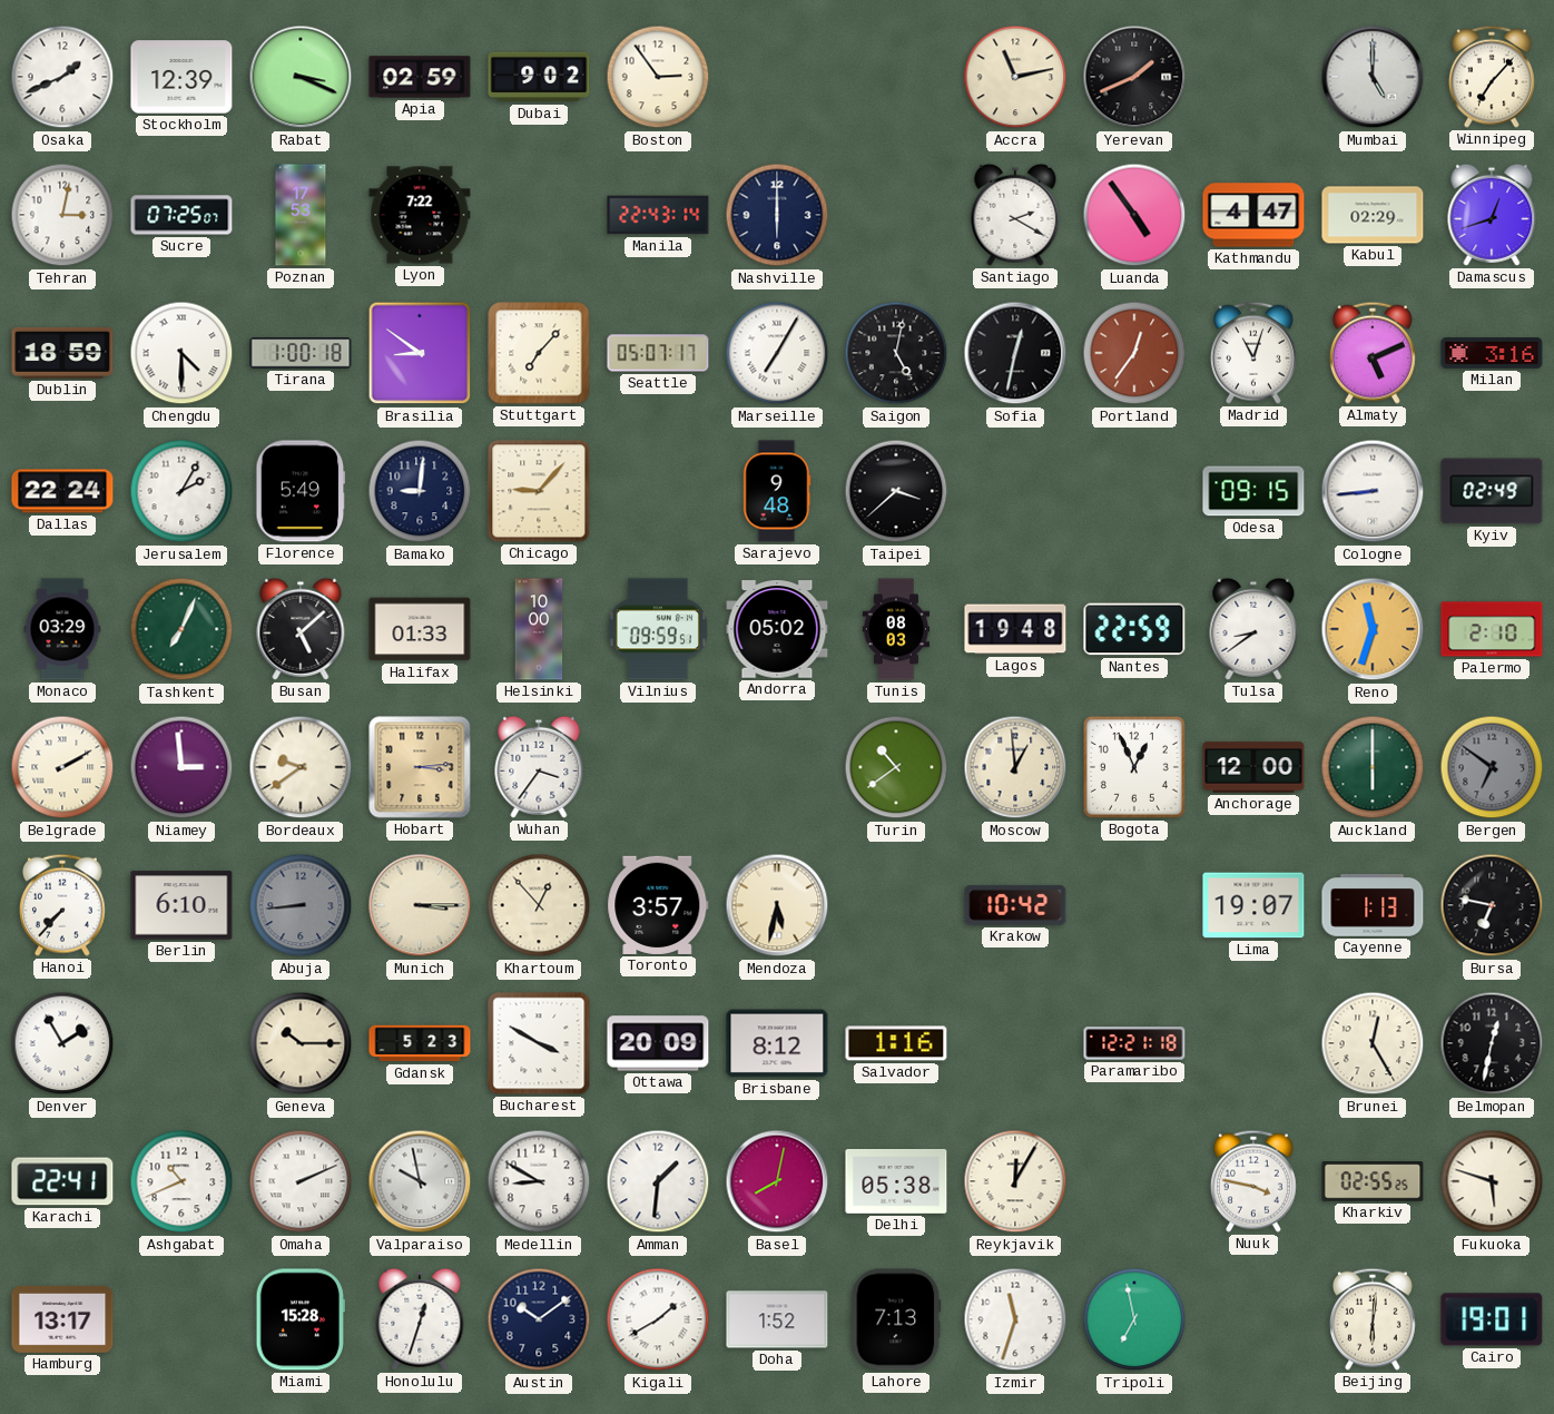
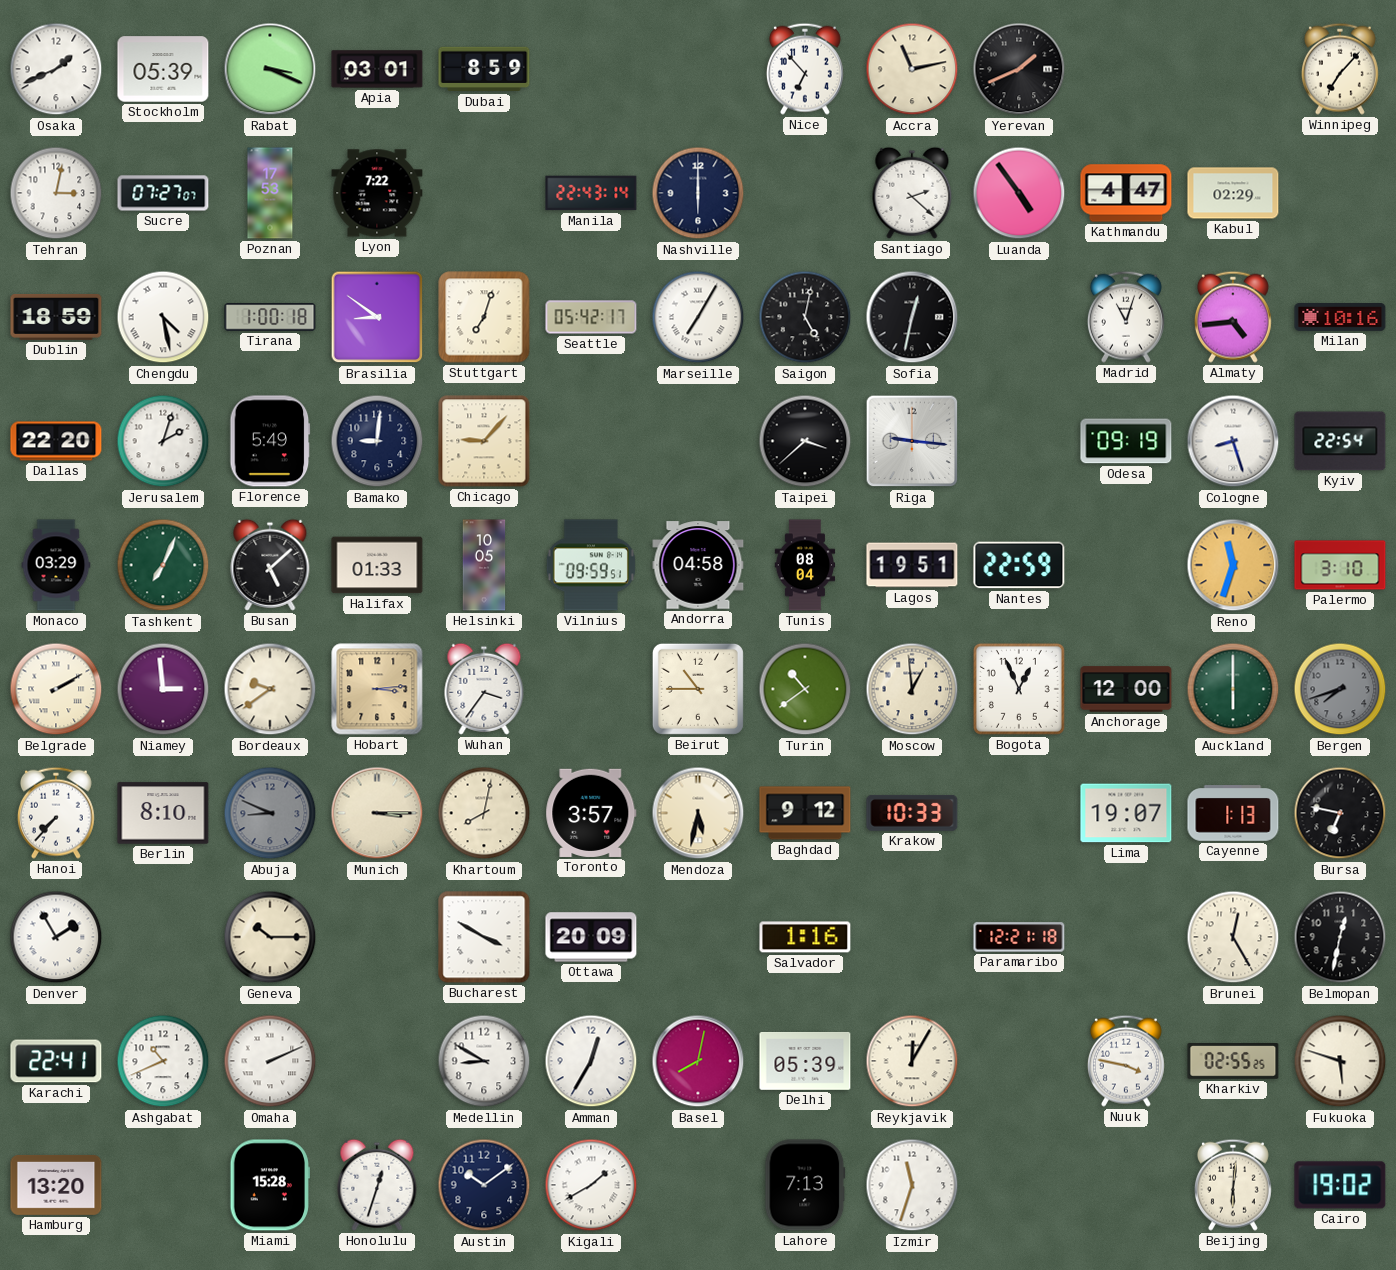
Stockholm: 12:39 -> 05:39 (163, 69)
Apia: 02:59 -> 03:01 (377, 69)
Dubai: 9:02 -> 8:59 (484, 69)
Boston: 2:54 -> none (658, 77)
Nice: none -> 6:53 (805, 69)
Mumbai: 5:00 -> none (1373, 77)
Sucre: 07:25 -> 07:27 (163, 193)
Santiago: 2:20 -> 2:22 (912, 193)
Damascus: 12:42 -> none (1492, 215)
Chengdu: 4:30 -> 4:28 (163, 317)
Stuttgart: 7:07 -> 7:03 (484, 317)
Seattle: 05:07 -> 05:42 (591, 317)
Portland: 12:36 -> none (1134, 353)
Almaty: 5:11 -> 4:44 (1233, 317)
Milan: 3:16 -> 10:16 (1340, 318)
Dallas: 22:24 -> 22:20 (56, 441)
Jerusalem: 2:05 -> 2:03 (163, 441)
Sarajevo: 9:48 -> none (777, 491)
Riga: none -> 9:16 (912, 441)
Odesa: 09:15 -> 09:19 (1126, 441)
Cologne: 8:44 -> 8:27 (1233, 441)
Kyiv: 02:49 -> 22:54 (1340, 441)
Helsinki: 10:00 -> 10:05 (484, 565)
Andorra: 05:02 -> 04:58 (698, 565)
Tunis: 08:03 -> 08:04 (805, 565)
Lagos: 19:48 -> 19:51 (912, 565)
Tulsa: 8:39 -> none (1253, 629)
Palermo: 2:10 -> 3:10 (1340, 565)
Beirut: none -> 10:45 (698, 689)
Bergen: 6:51 -> 7:42 (1340, 689)
Berlin: 6:10 -> 8:10 (163, 813)
Abuja: 8:44 -> 8:49 (270, 813)
Khartoum: 12:53 -> 8:02 (484, 813)
Baghdad: none -> 9:12 (805, 813)
Krakow: 10:42 -> 10:33 (912, 813)
Gdansk: 5:23 -> none (420, 1043)
Brisbane: 8:12 -> none (777, 1043)
Valparaiso: 9:58 -> none (420, 1181)
Amman: 1:31 -> 12:35 (591, 1061)
Delhi: 05:38 -> 05:39 (805, 1061)
Hamburg: 13:17 -> 13:20 (56, 1185)
Doha: 1:52 -> none (777, 1319)
Tripoli: 6:58 -> none (1134, 1319)
Cairo: 19:01 -> 19:02 (1340, 1185)
